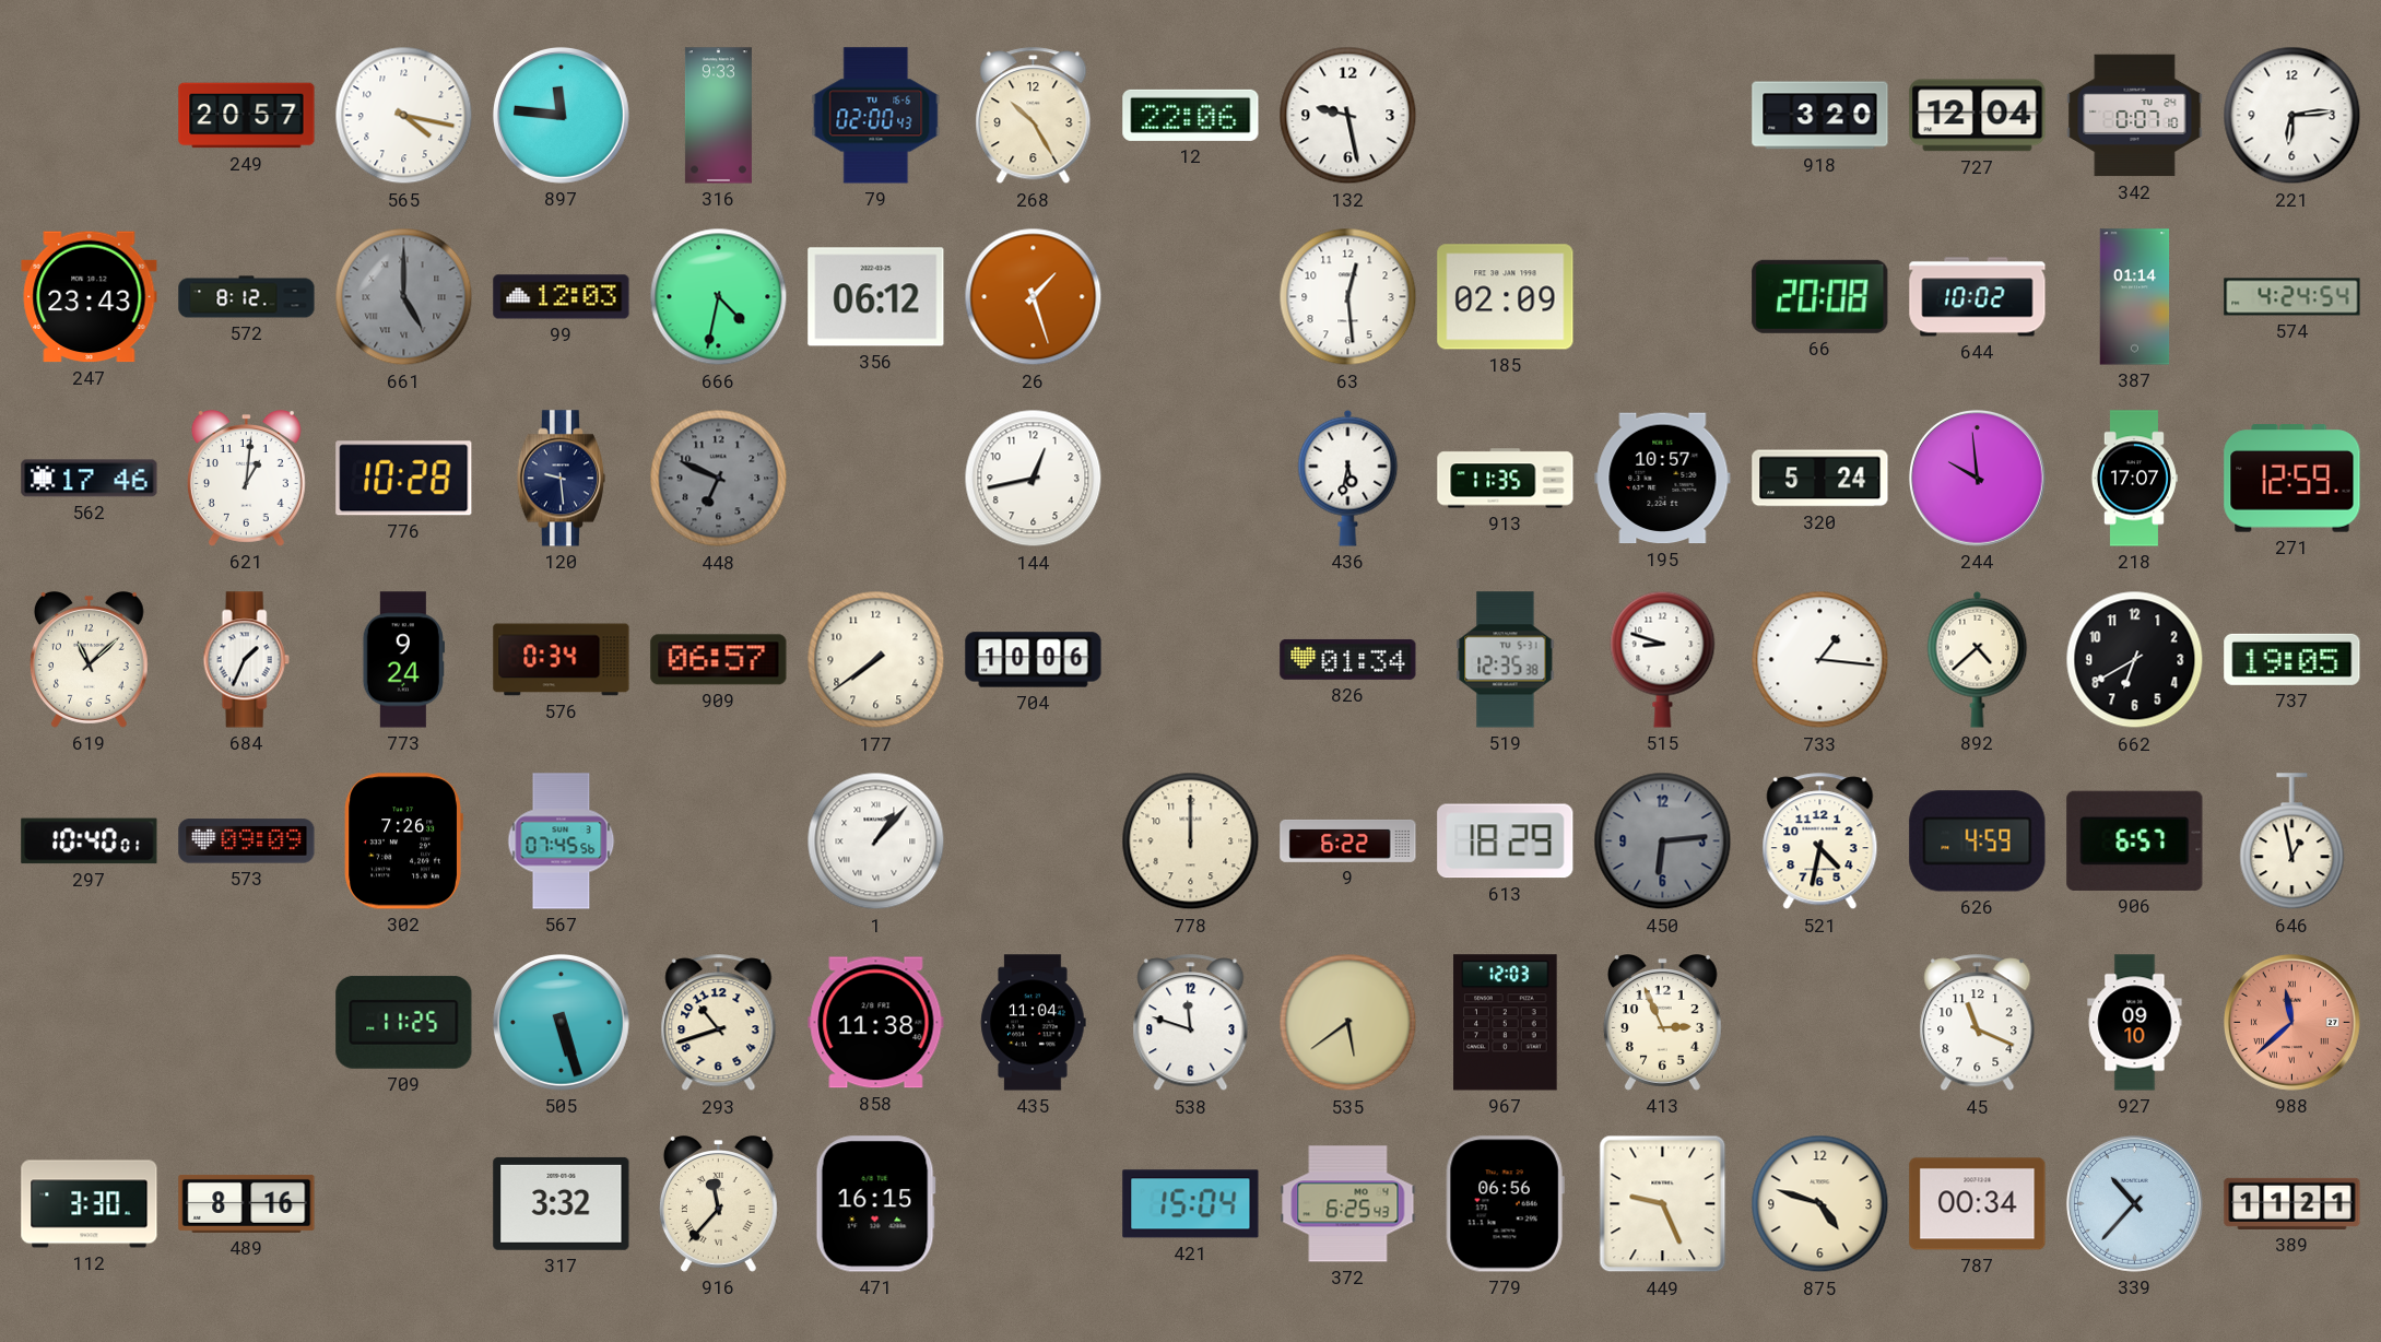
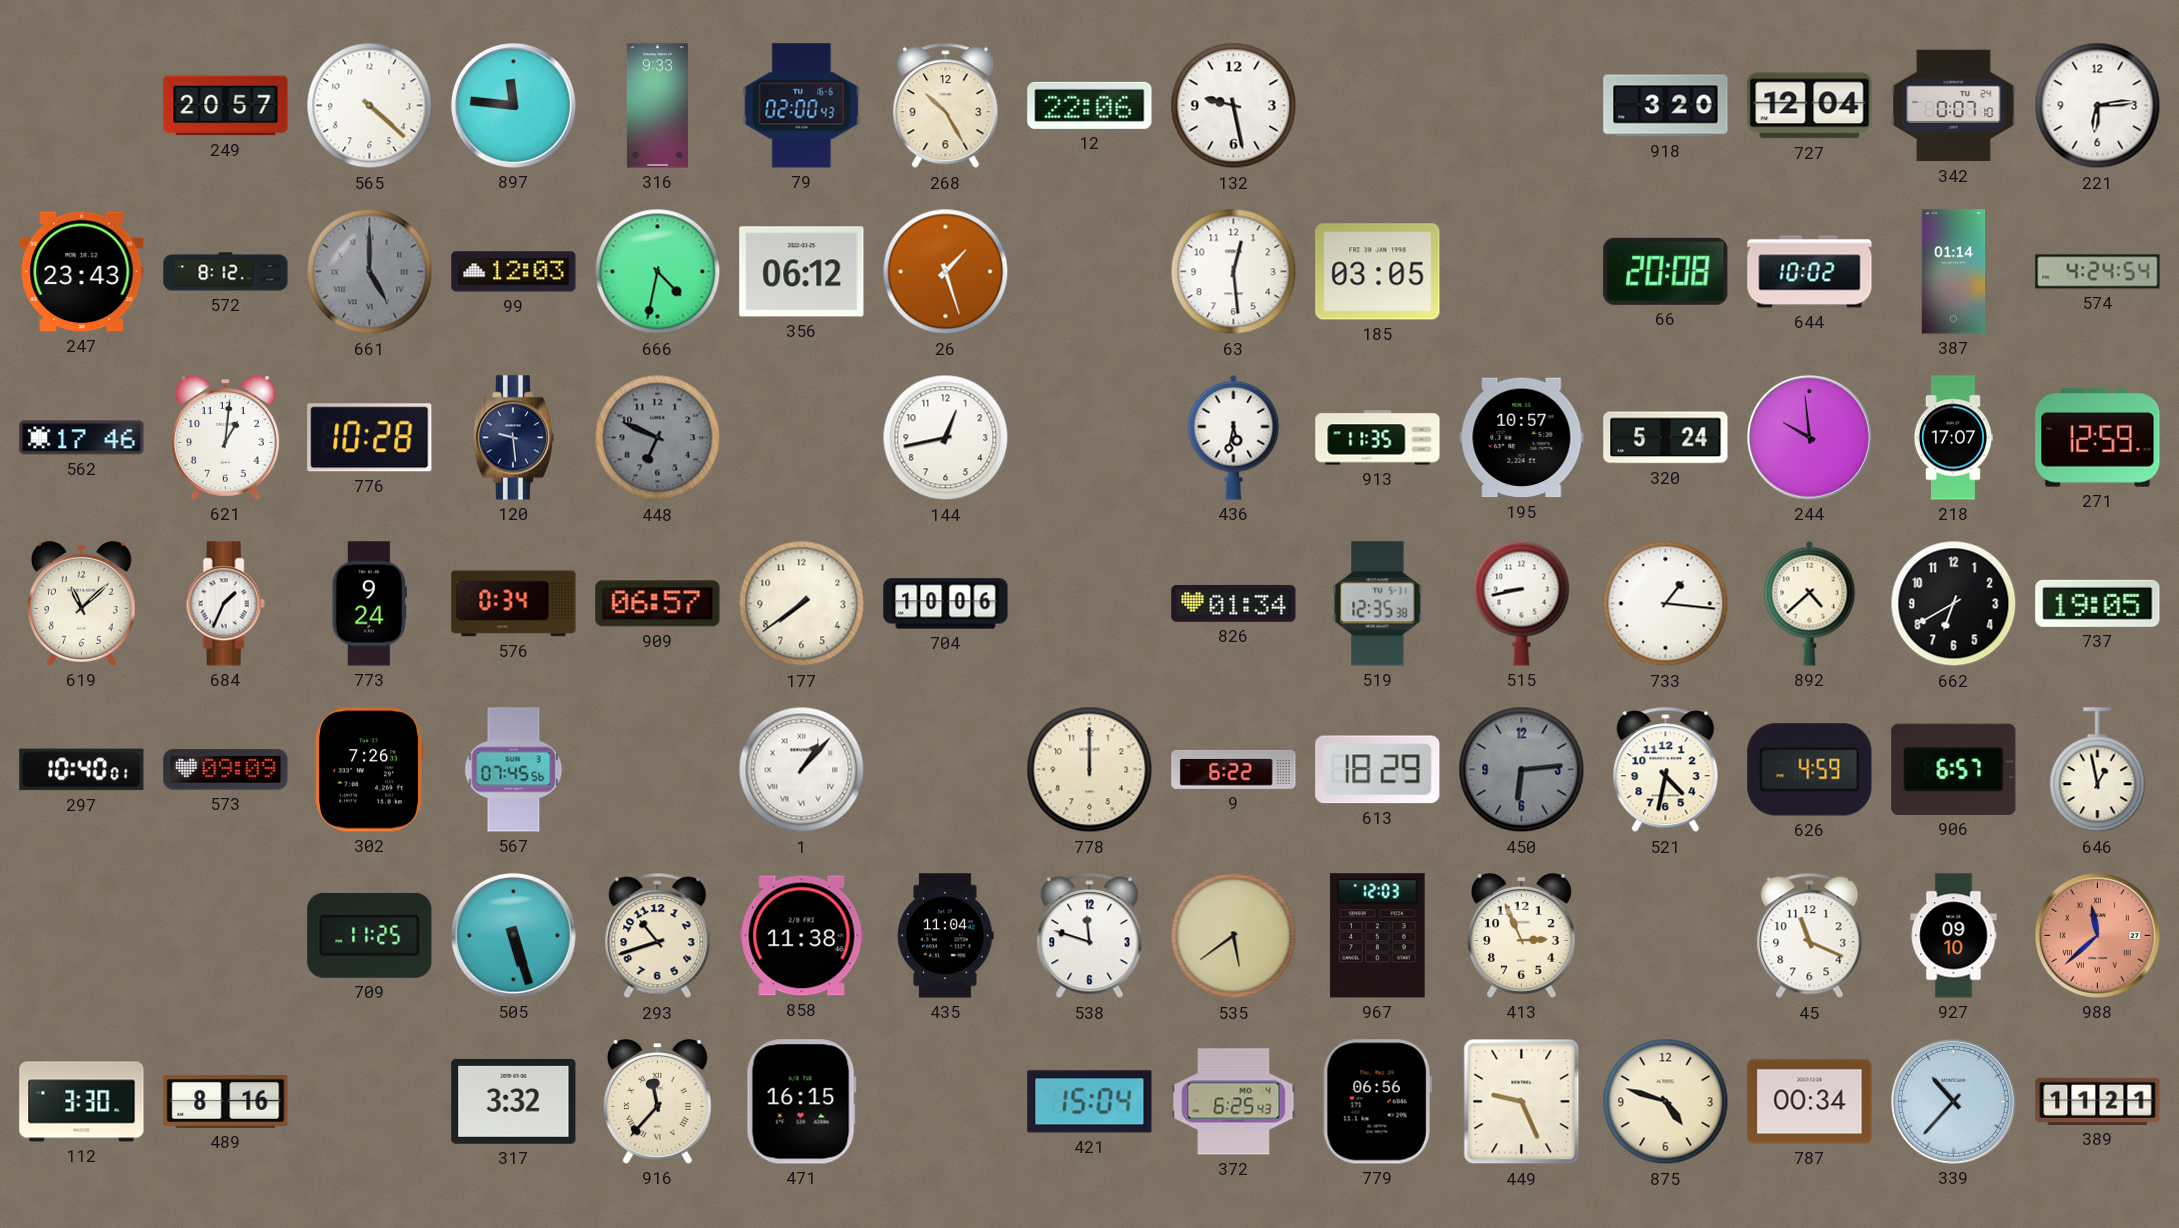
565: 4:17 -> 4:22 (370, 106)
185: 02:09 -> 03:05 (1378, 272)
515: 8:48 -> 8:43 (1522, 603)
